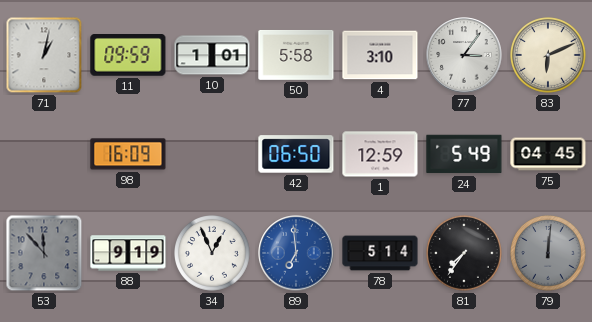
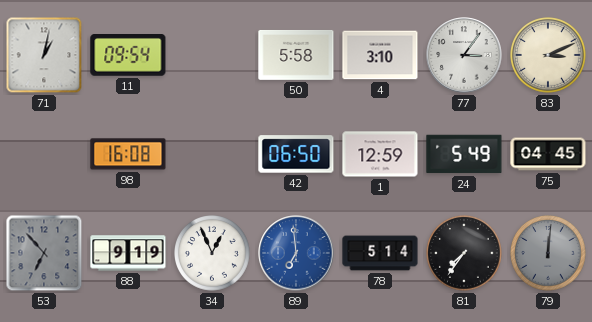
11: 09:59 -> 09:54 (128, 56)
10: 1:01 -> none (212, 55)
83: 6:11 -> 3:11 (549, 56)
98: 16:09 -> 16:08 (128, 154)
53: 11:53 -> 6:53 (44, 253)
